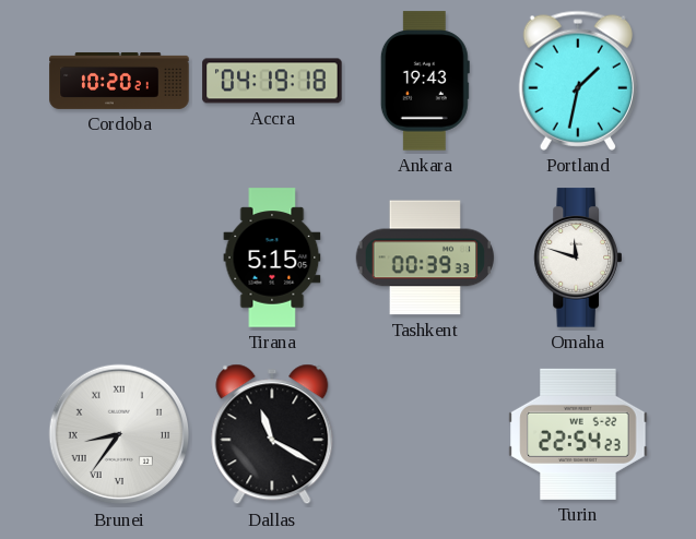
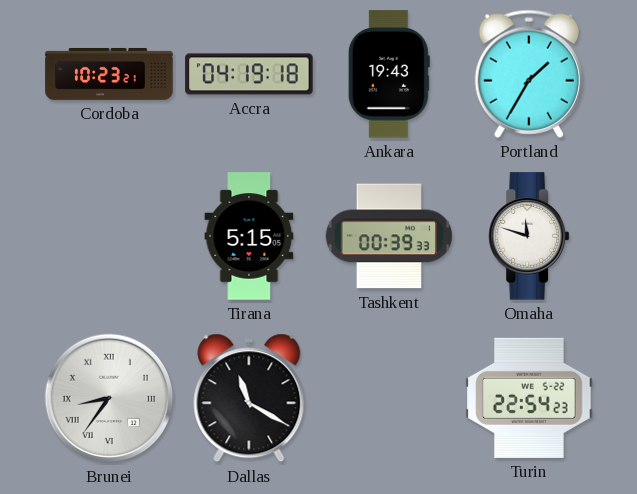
Cordoba: 10:20 -> 10:23 (109, 74)
Portland: 1:32 -> 1:35 (528, 74)
